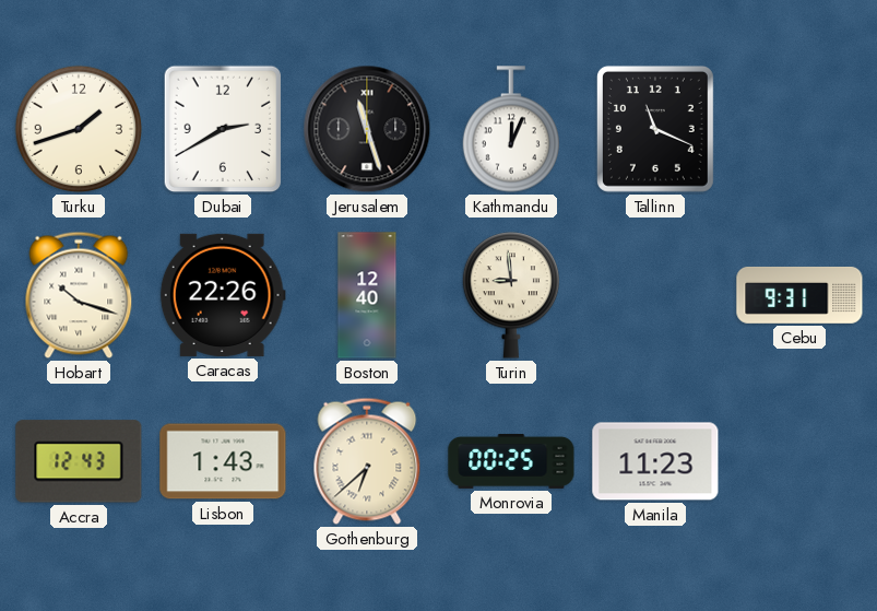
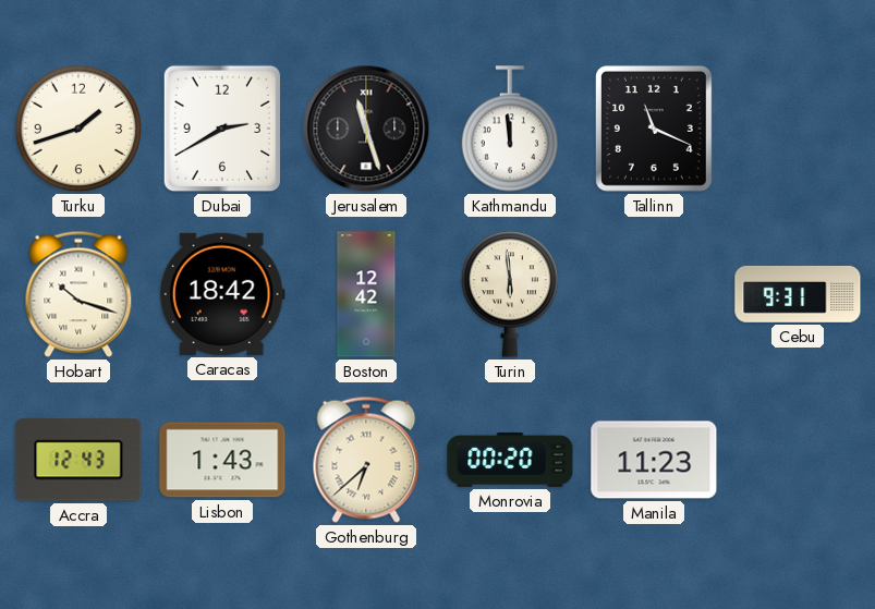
Kathmandu: 12:04 -> 11:59 (509, 129)
Caracas: 22:26 -> 18:42 (222, 294)
Boston: 12:40 -> 12:42 (366, 294)
Turin: 8:59 -> 5:59 (509, 294)
Monrovia: 00:25 -> 00:20 (510, 460)
